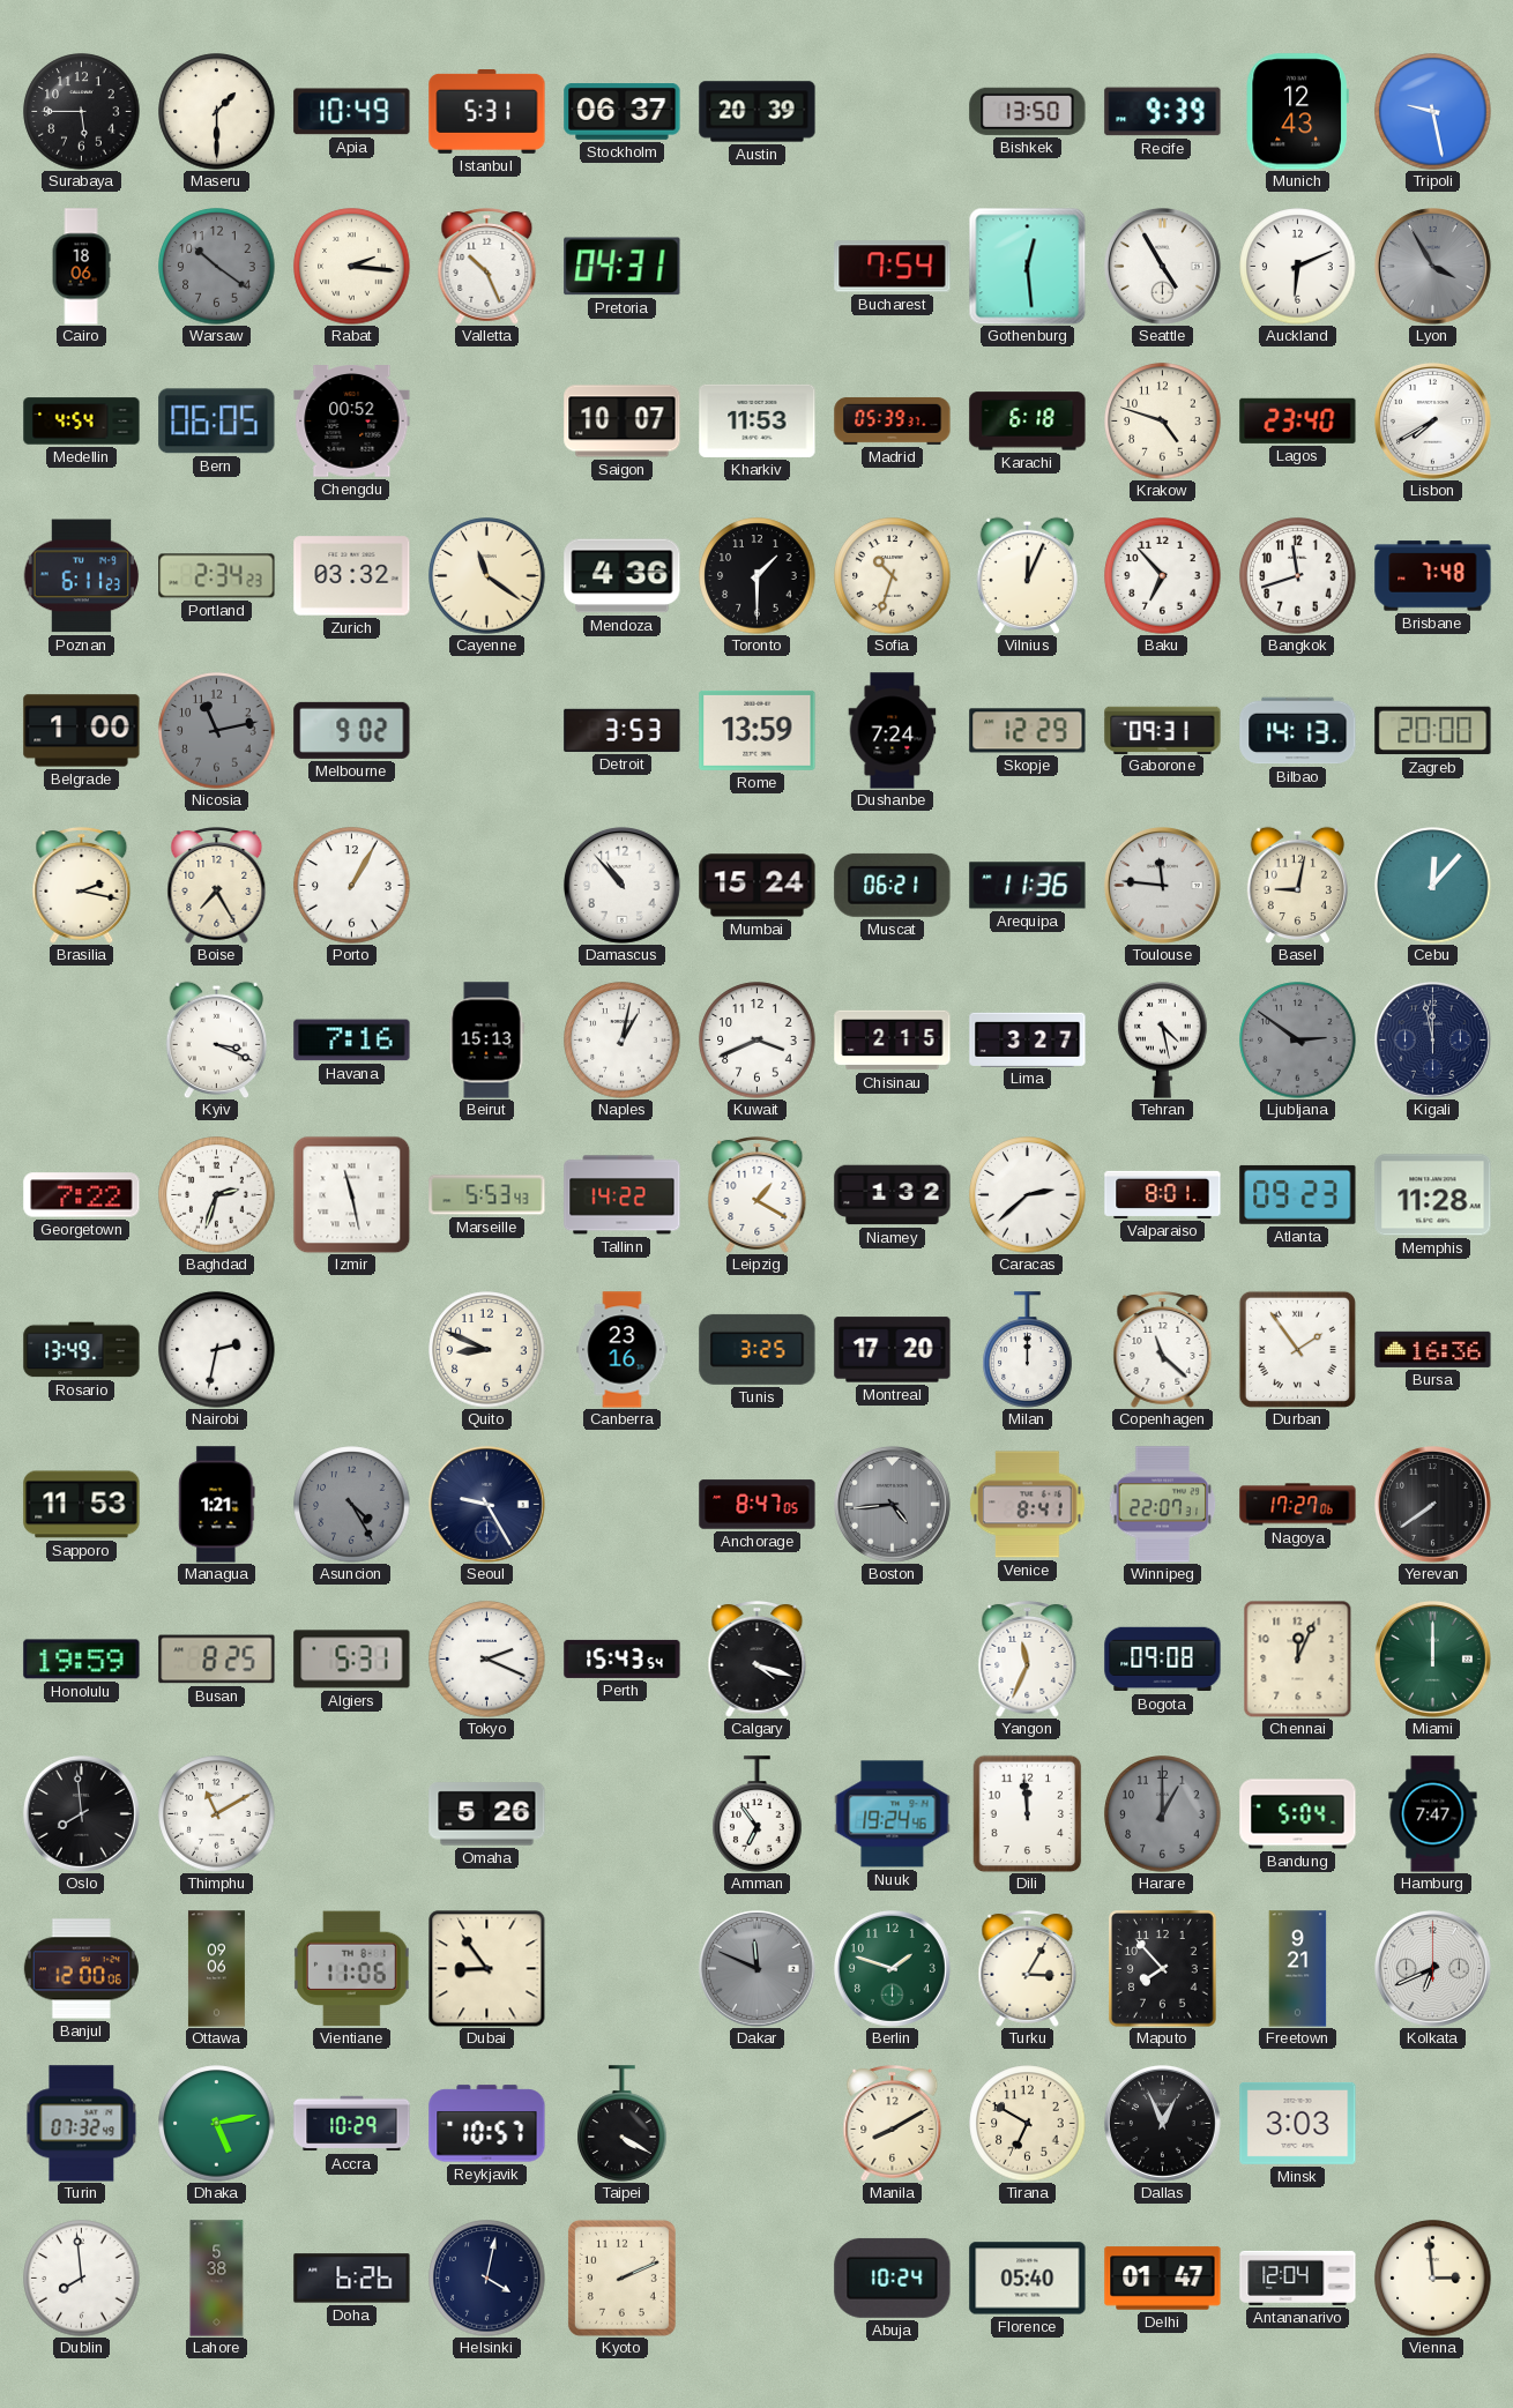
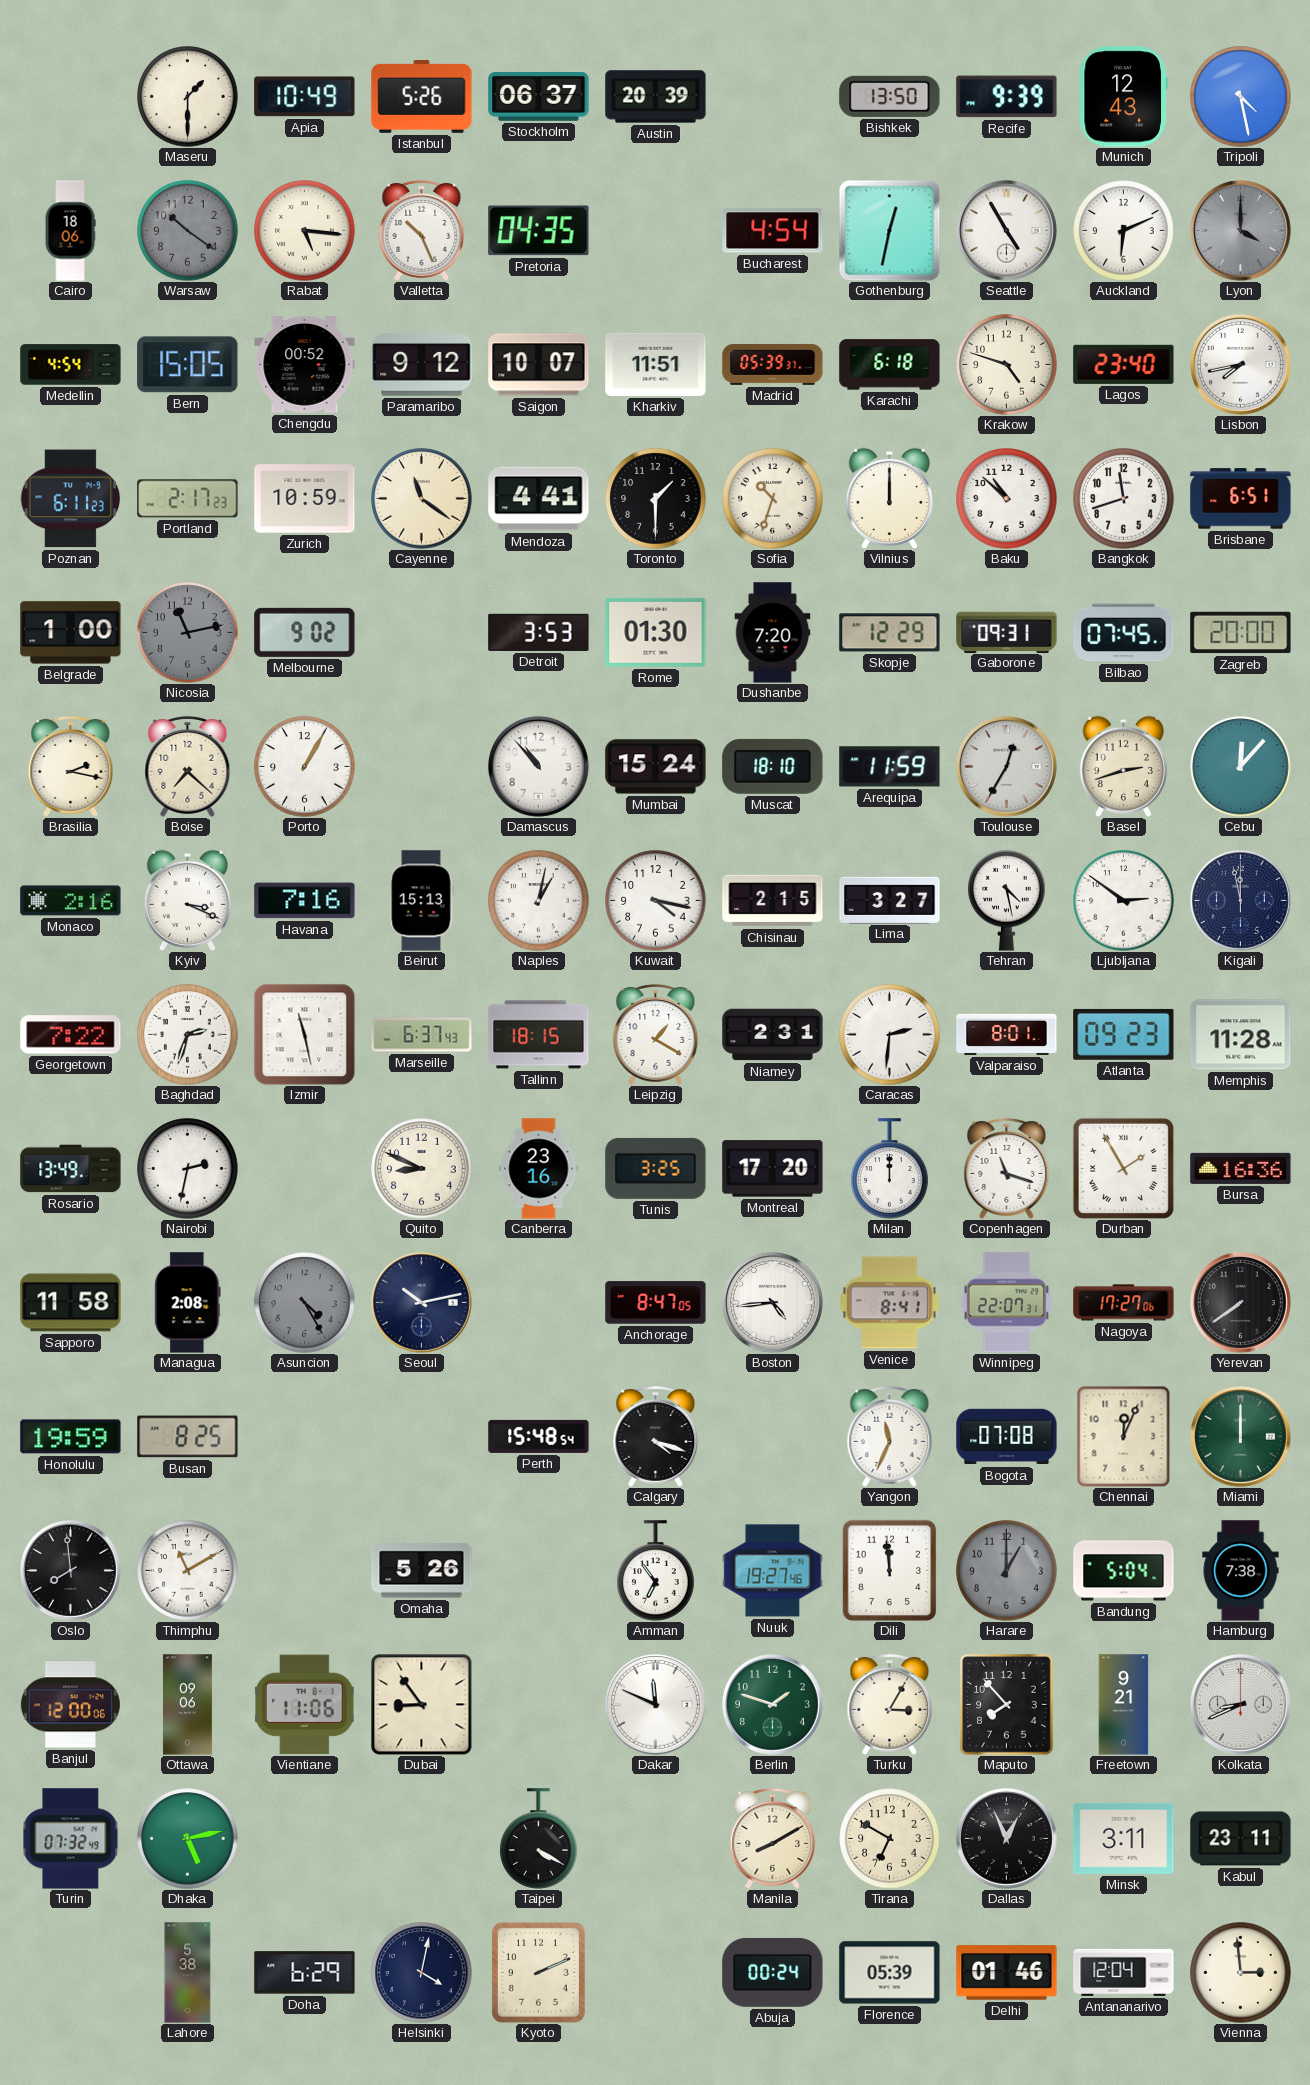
Surabaya: 5:45 -> none (82, 112)
Istanbul: 5:31 -> 5:26 (422, 97)
Tripoli: 9:28 -> 4:28 (1241, 97)
Rabat: 2:16 -> 5:16 (305, 231)
Pretoria: 04:31 -> 04:35 (539, 231)
Bucharest: 7:54 -> 4:54 (773, 231)
Gothenburg: 12:29 -> 12:32 (889, 230)
Lyon: 3:55 -> 4:00 (1240, 230)
Bern: 06:05 -> 15:05 (188, 365)
Paramaribo: none -> 9:12 (422, 365)
Kharkiv: 11:53 -> 11:51 (656, 364)
Lisbon: 7:40 -> 7:43 (1240, 364)
Portland: 2:34 -> 2:17 (188, 499)
Zurich: 03:32 -> 10:59 (305, 499)
Mendoza: 4:36 -> 4:41 (539, 499)
Vilnius: 12:04 -> 12:00 (889, 498)
Baku: 6:53 -> 10:52 (1007, 499)
Brisbane: 7:48 -> 6:51 (1241, 499)
Rome: 13:59 -> 01:30 (656, 632)
Dushanbe: 7:24 -> 7:20 (773, 633)
Bilbao: 14:13 -> 07:45 (1124, 633)
Boise: 7:25 -> 7:22 (188, 766)
Muscat: 06:21 -> 18:10 (773, 766)
Arequipa: 11:36 -> 11:59 (890, 767)
Toulouse: 11:46 -> 12:35 (1006, 766)
Basel: 9:02 -> 2:42 (1123, 766)
Monaco: none -> 2:16 (71, 901)
Kuwait: 3:41 -> 4:17 (656, 901)
Ljubljana dial: grey -> white (1124, 901)
Marseille: 5:53 -> 6:37 (422, 1035)
Tallinn: 14:22 -> 18:15 (539, 1035)
Niamey: 1:32 -> 2:31 (773, 1035)
Caracas: 2:38 -> 2:31 (890, 1035)
Copenhagen: 11:22 -> 11:18 (1007, 1168)
Durban: 1:54 -> 1:55 (1123, 1168)
Sapporo: 11:53 -> 11:58 (71, 1303)
Managua: 1:21 -> 2:08 (188, 1303)
Seoul: 9:25 -> 10:13 (421, 1302)
Boston dial: grey -> white (772, 1302)
Algiers: 5:31 -> none (352, 1660)
Tokyo: 2:19 -> none (487, 1660)
Perth: 15:43 -> 15:48 (539, 1436)
Bogota: 09:08 -> 07:08 (1007, 1437)
Nuuk: 19:24 -> 19:27 (773, 1571)
Hamburg: 7:47 -> 7:38 (1241, 1571)
Dakar dial: grey -> white (655, 1704)
Kolkata: 6:41 -> 8:41 (1240, 1704)
Accra: 10:29 -> none (352, 2124)
Reykjavik: 10:57 -> none (487, 2124)
Minsk: 3:03 -> 3:11 (1124, 1838)
Kabul: none -> 23:11 (1241, 1839)
Dublin: 7:59 -> none (82, 2279)
Doha: 6:26 -> 6:29 (305, 1973)
Abuja: 10:24 -> 00:24 (773, 1972)
Florence: 05:40 -> 05:39 (890, 1973)
Delhi: 01:47 -> 01:46 (1007, 1973)
